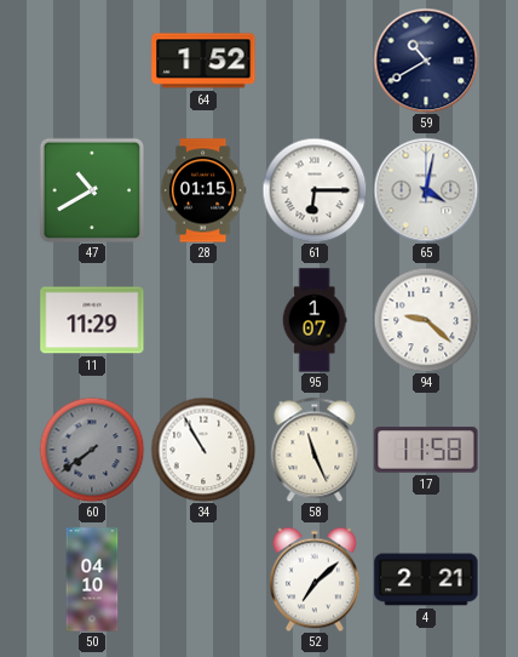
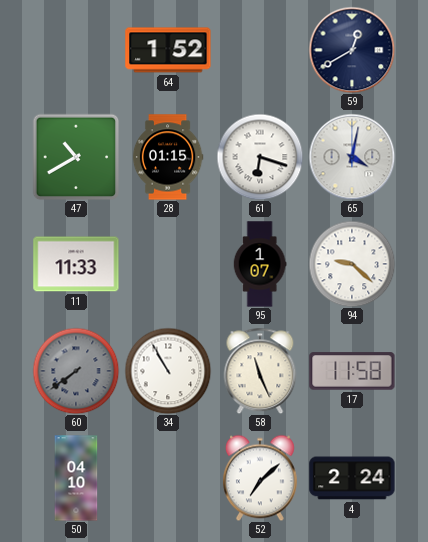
59: 10:40 -> 12:40 (352, 50)
61: 6:15 -> 6:18 (260, 157)
11: 11:29 -> 11:33 (76, 264)
4: 2:21 -> 2:24 (352, 478)
